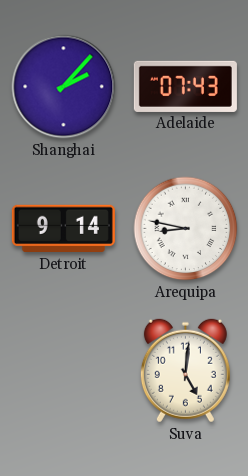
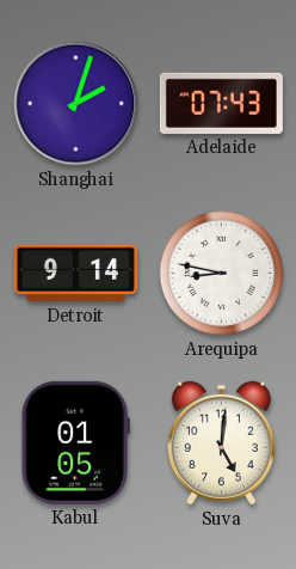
Shanghai: 2:07 -> 2:03 (76, 104)
Kabul: none -> 01:05 (75, 442)
